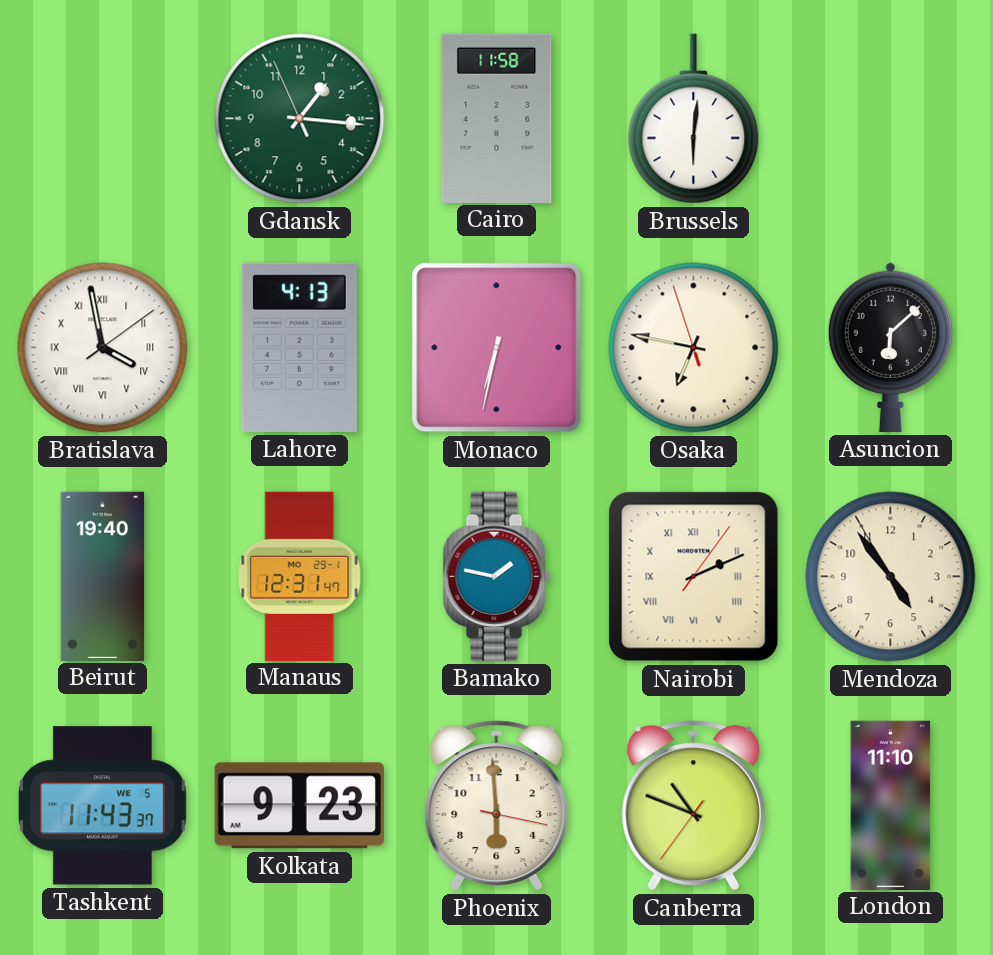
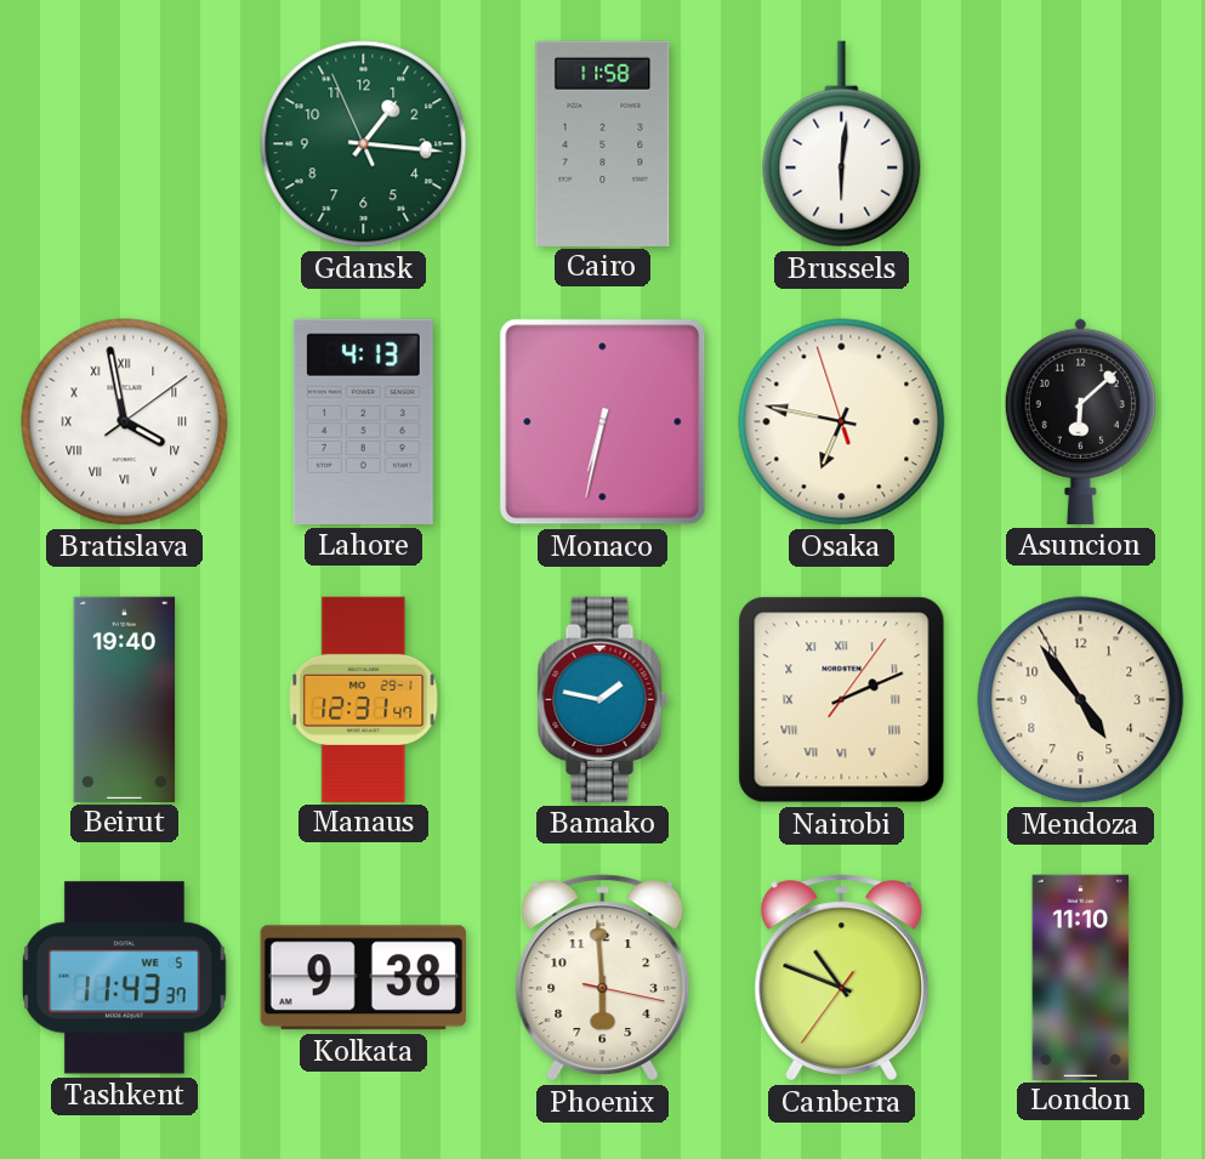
Kolkata: 9:23 -> 9:38 (363, 978)
